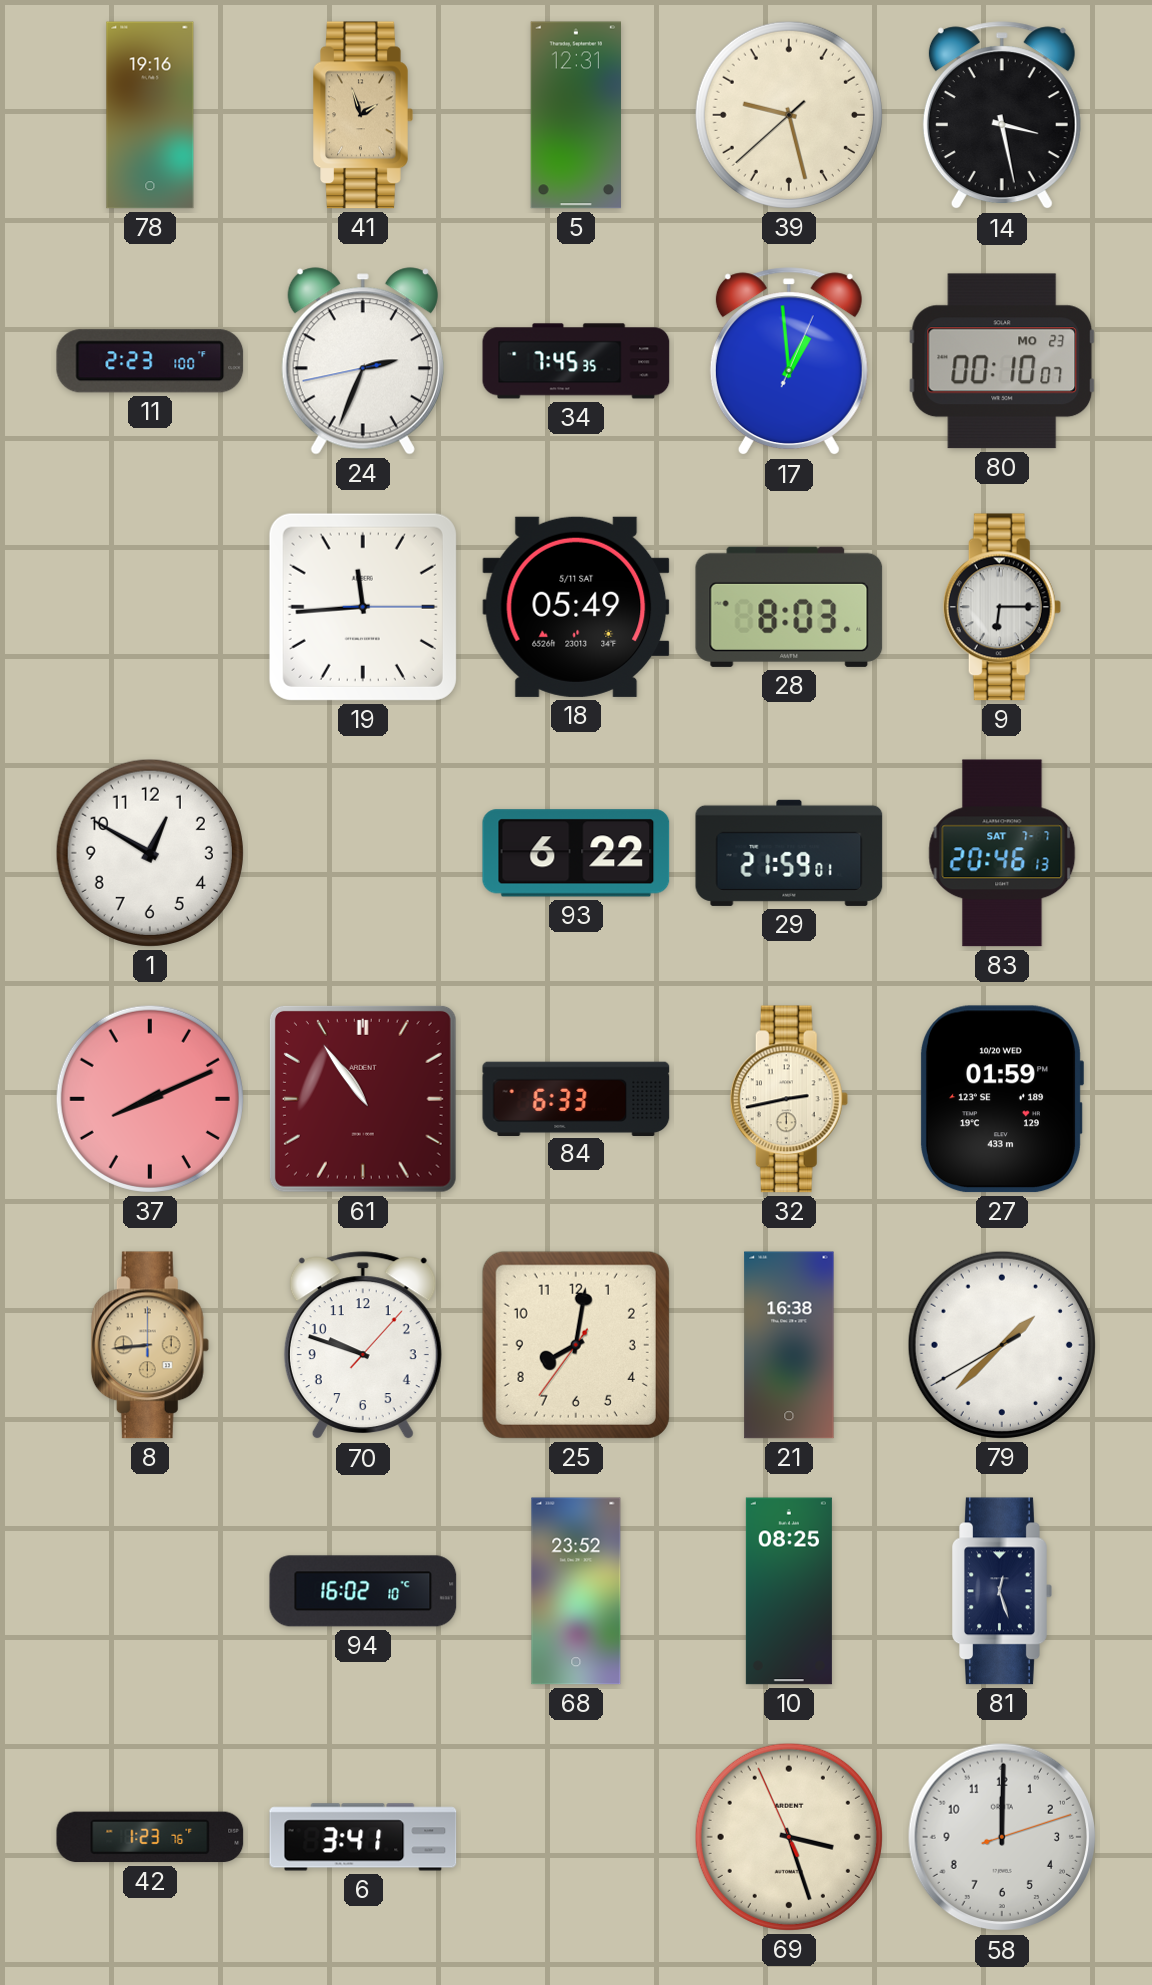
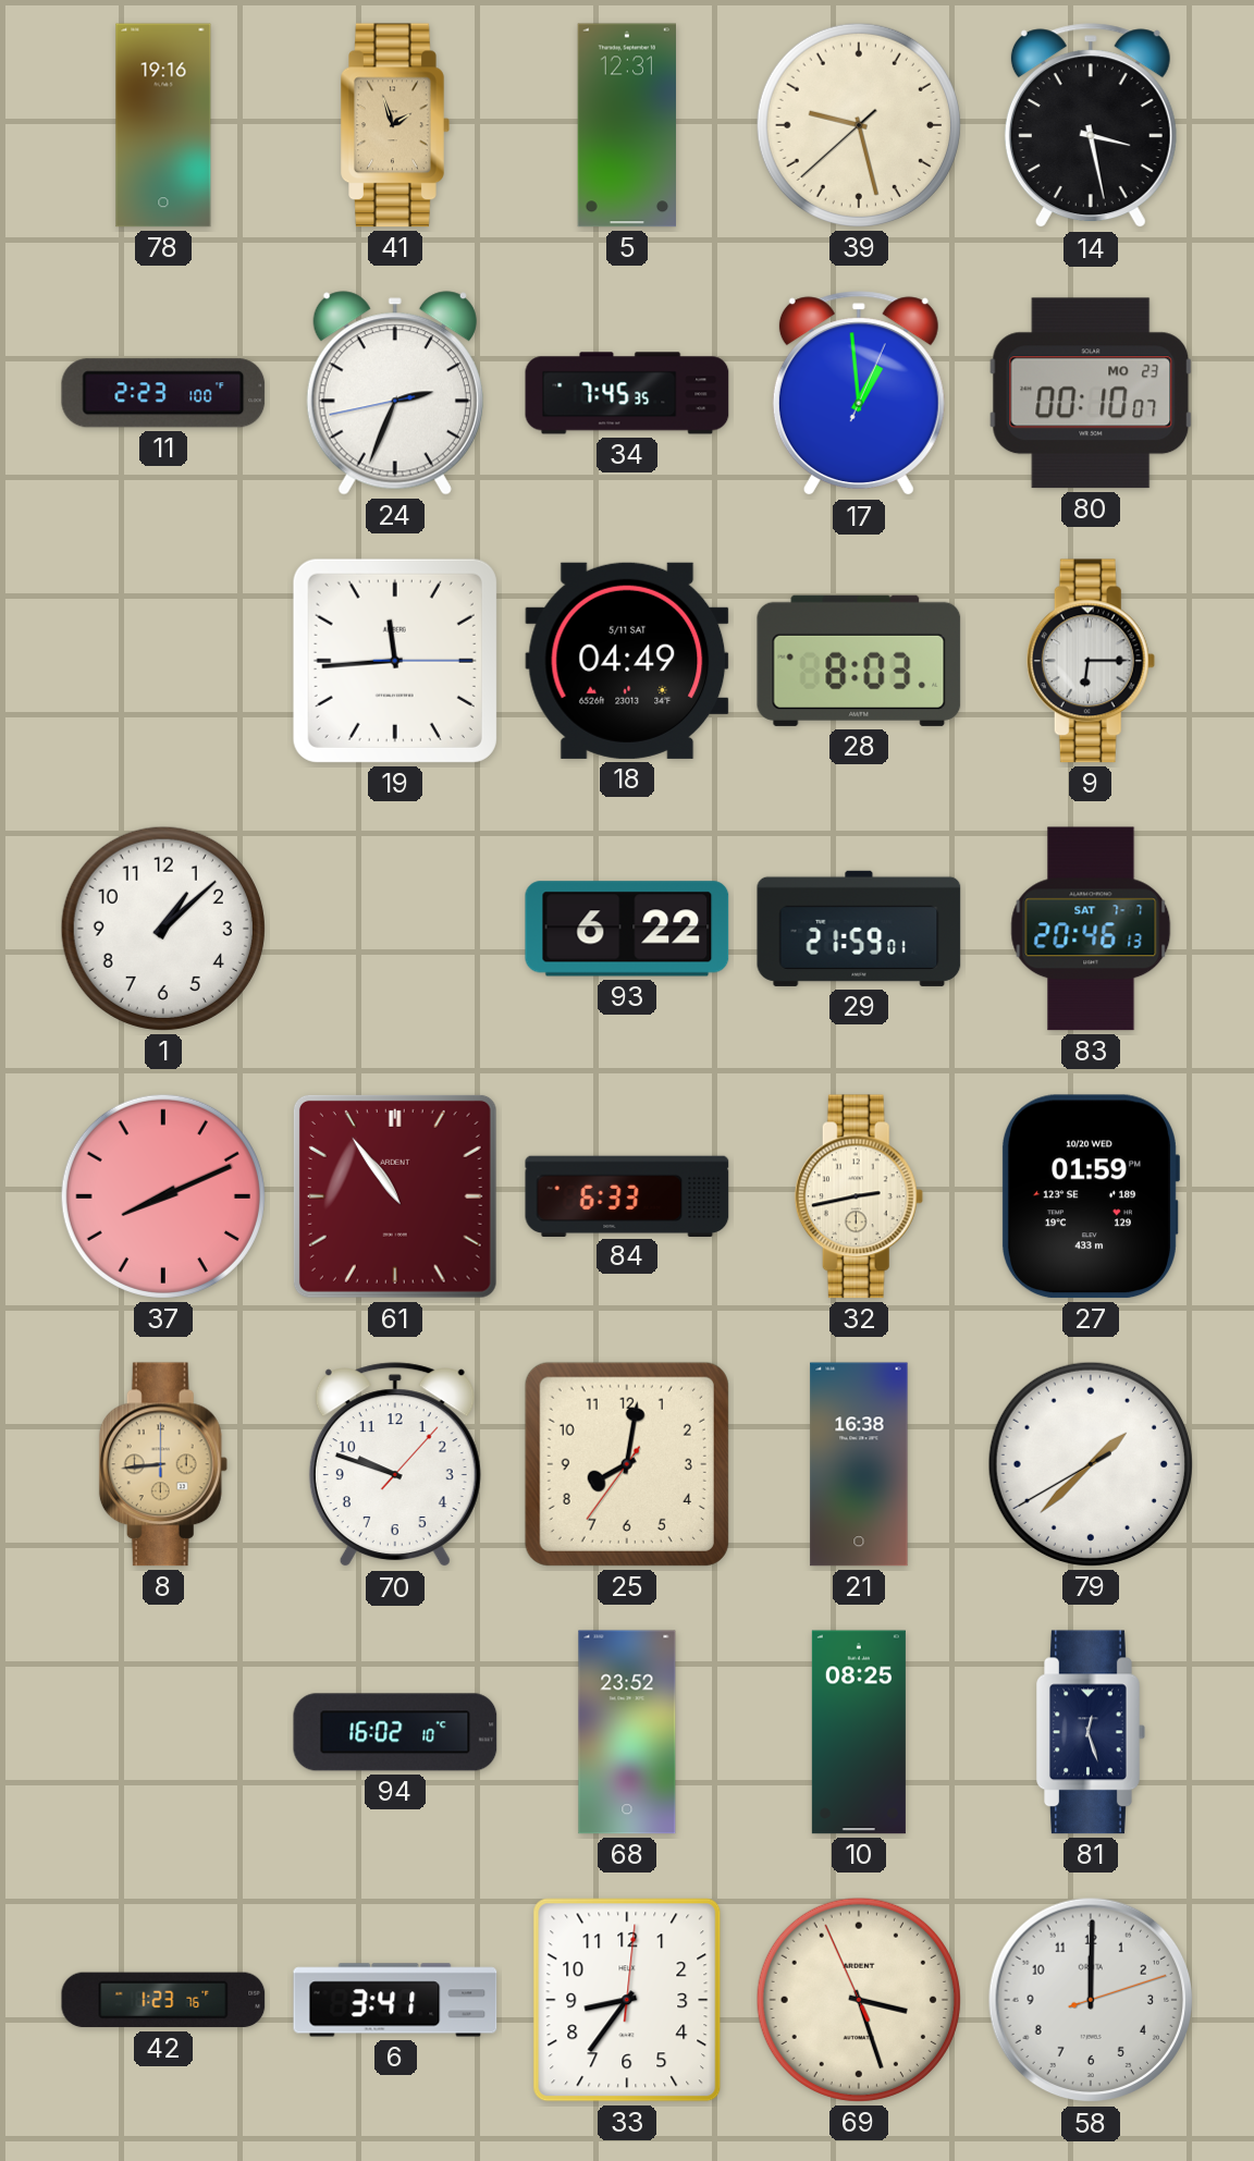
18: 05:49 -> 04:49 (627, 661)
1: 12:50 -> 1:08 (163, 929)
33: none -> 8:36 (627, 2000)
